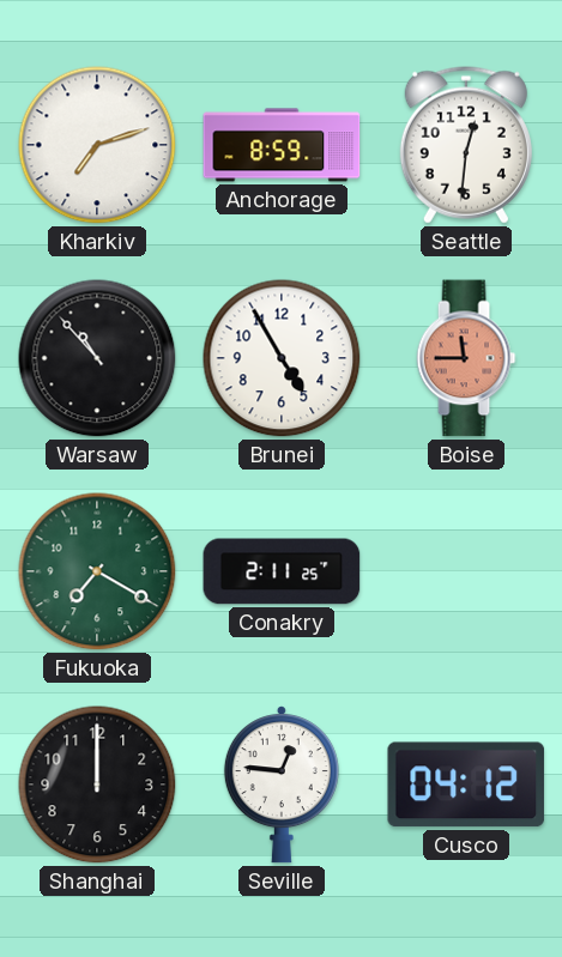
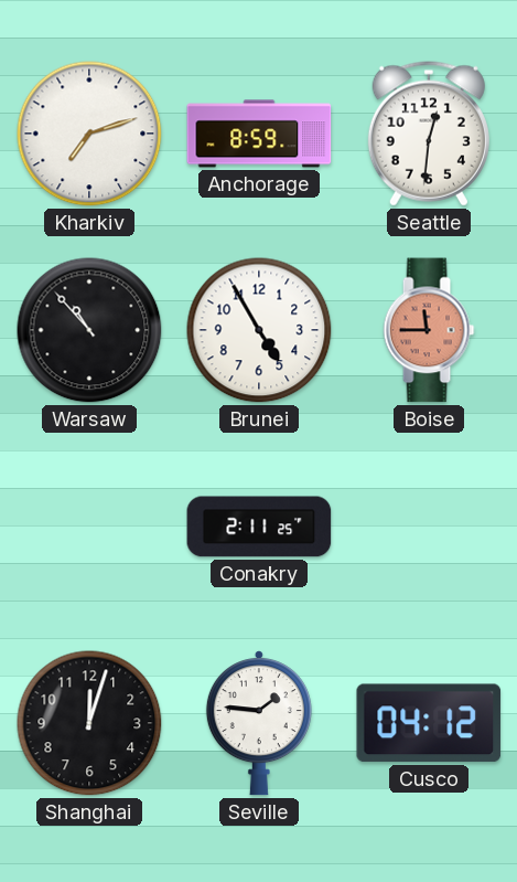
Fukuoka: 7:20 -> none (97, 571)
Shanghai: 12:00 -> 12:03 (89, 723)
Seville: 12:46 -> 1:46 (259, 723)
